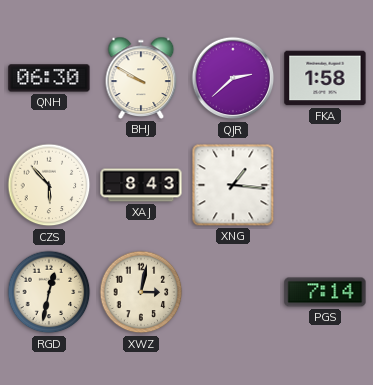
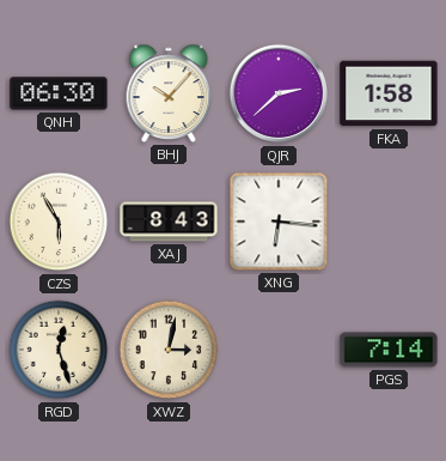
BHJ: 9:50 -> 10:07 (169, 93)
CZS: 5:53 -> 5:55 (59, 222)
XNG: 1:16 -> 6:16 (279, 222)
RGD: 12:32 -> 12:27 (59, 350)
